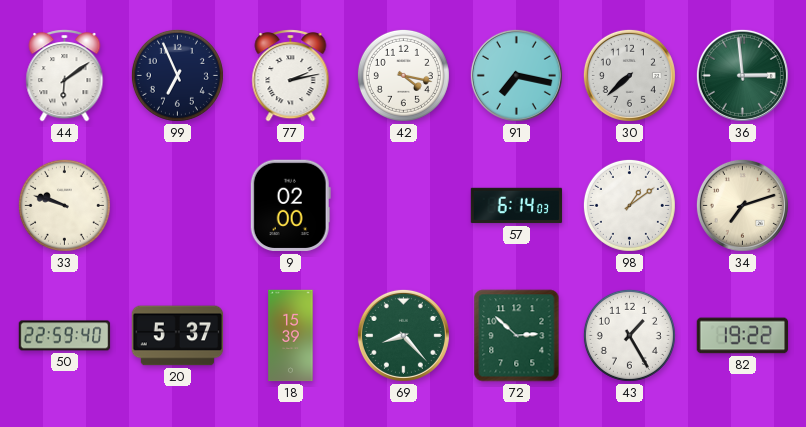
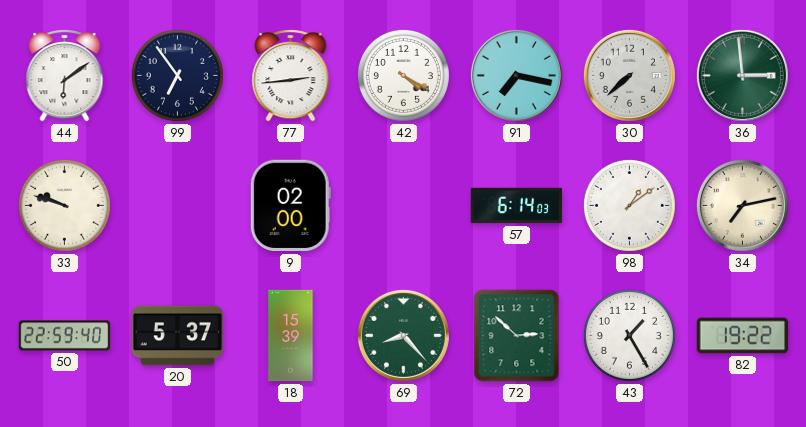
99: 6:56 -> 6:54 (177, 75)
77: 2:13 -> 2:44 (291, 76)
42: 4:17 -> 4:20 (403, 75)
34: 7:12 -> 7:13 (742, 205)
